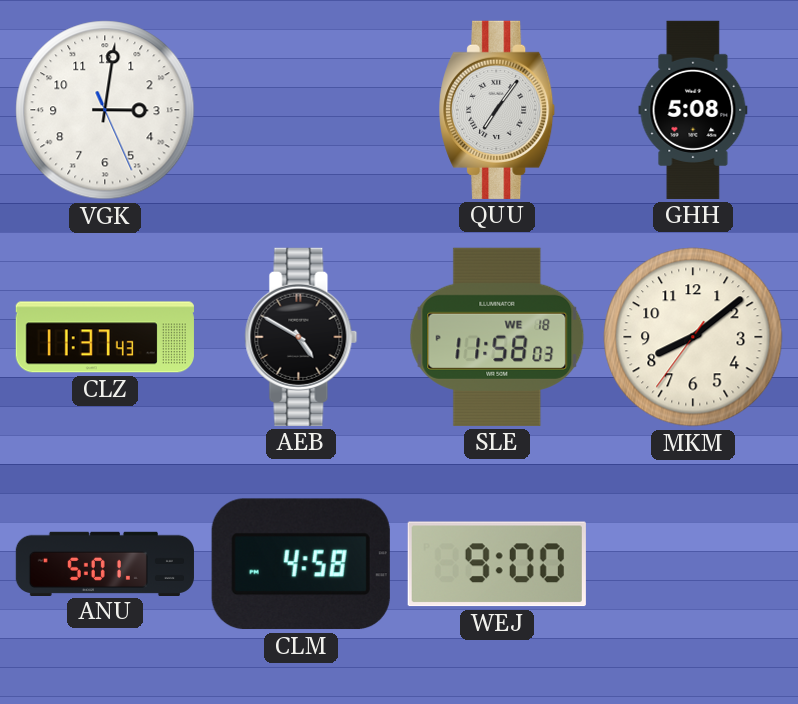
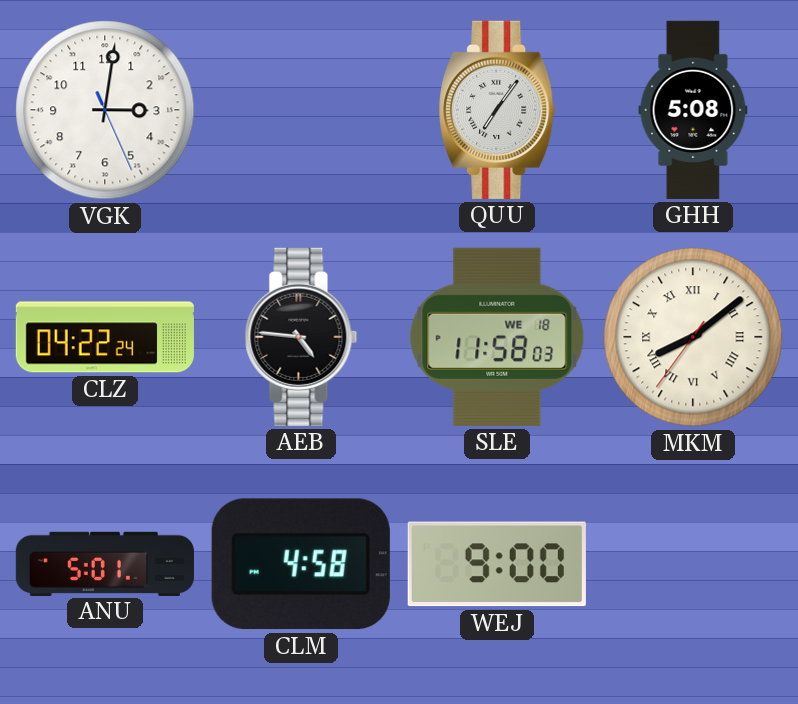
CLZ: 11:37 -> 04:22 (105, 337)
AEB: 4:50 -> 4:46 (301, 337)
MKM numerals: Arabic -> Roman (693, 337)
